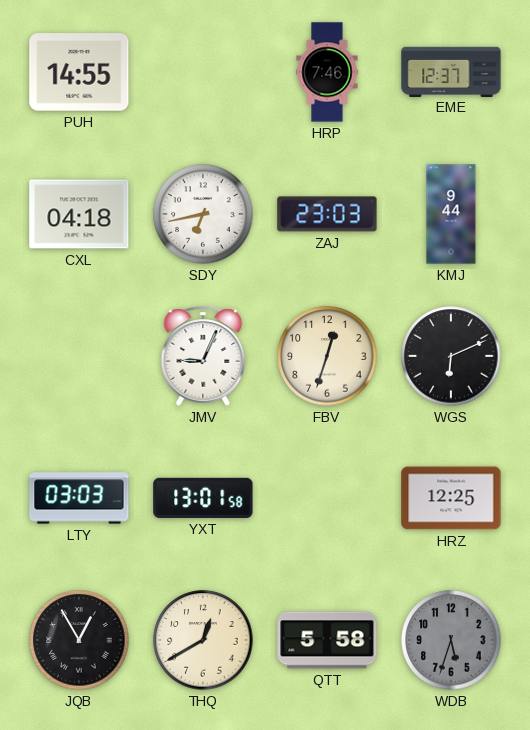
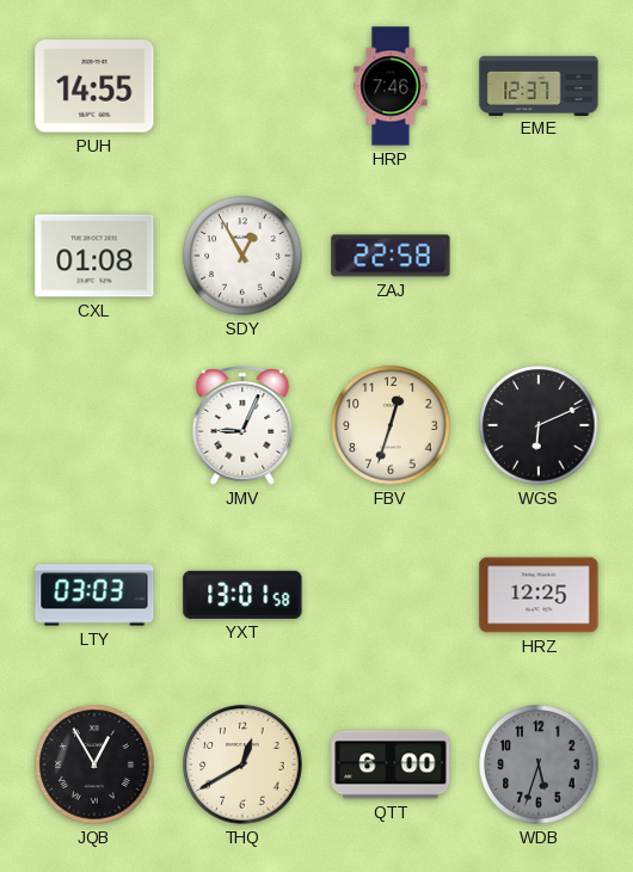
CXL: 04:18 -> 01:08 (94, 256)
SDY: 6:43 -> 12:55 (242, 256)
ZAJ: 23:03 -> 22:58 (391, 256)
KMJ: 9:44 -> none (451, 214)
QTT: 5:58 -> 6:00 (391, 764)
